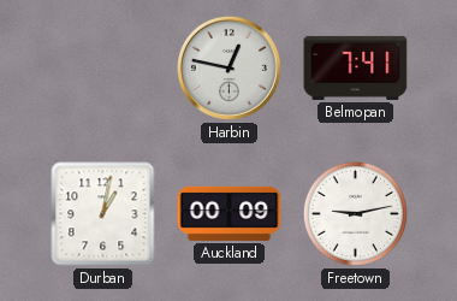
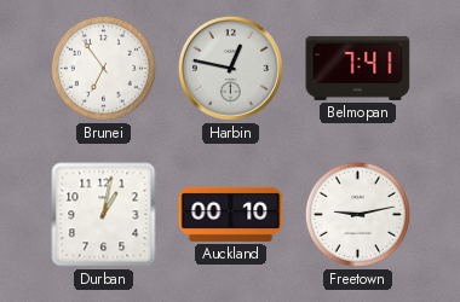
Brunei: none -> 6:54 (103, 68)
Auckland: 00:09 -> 00:10 (231, 214)
